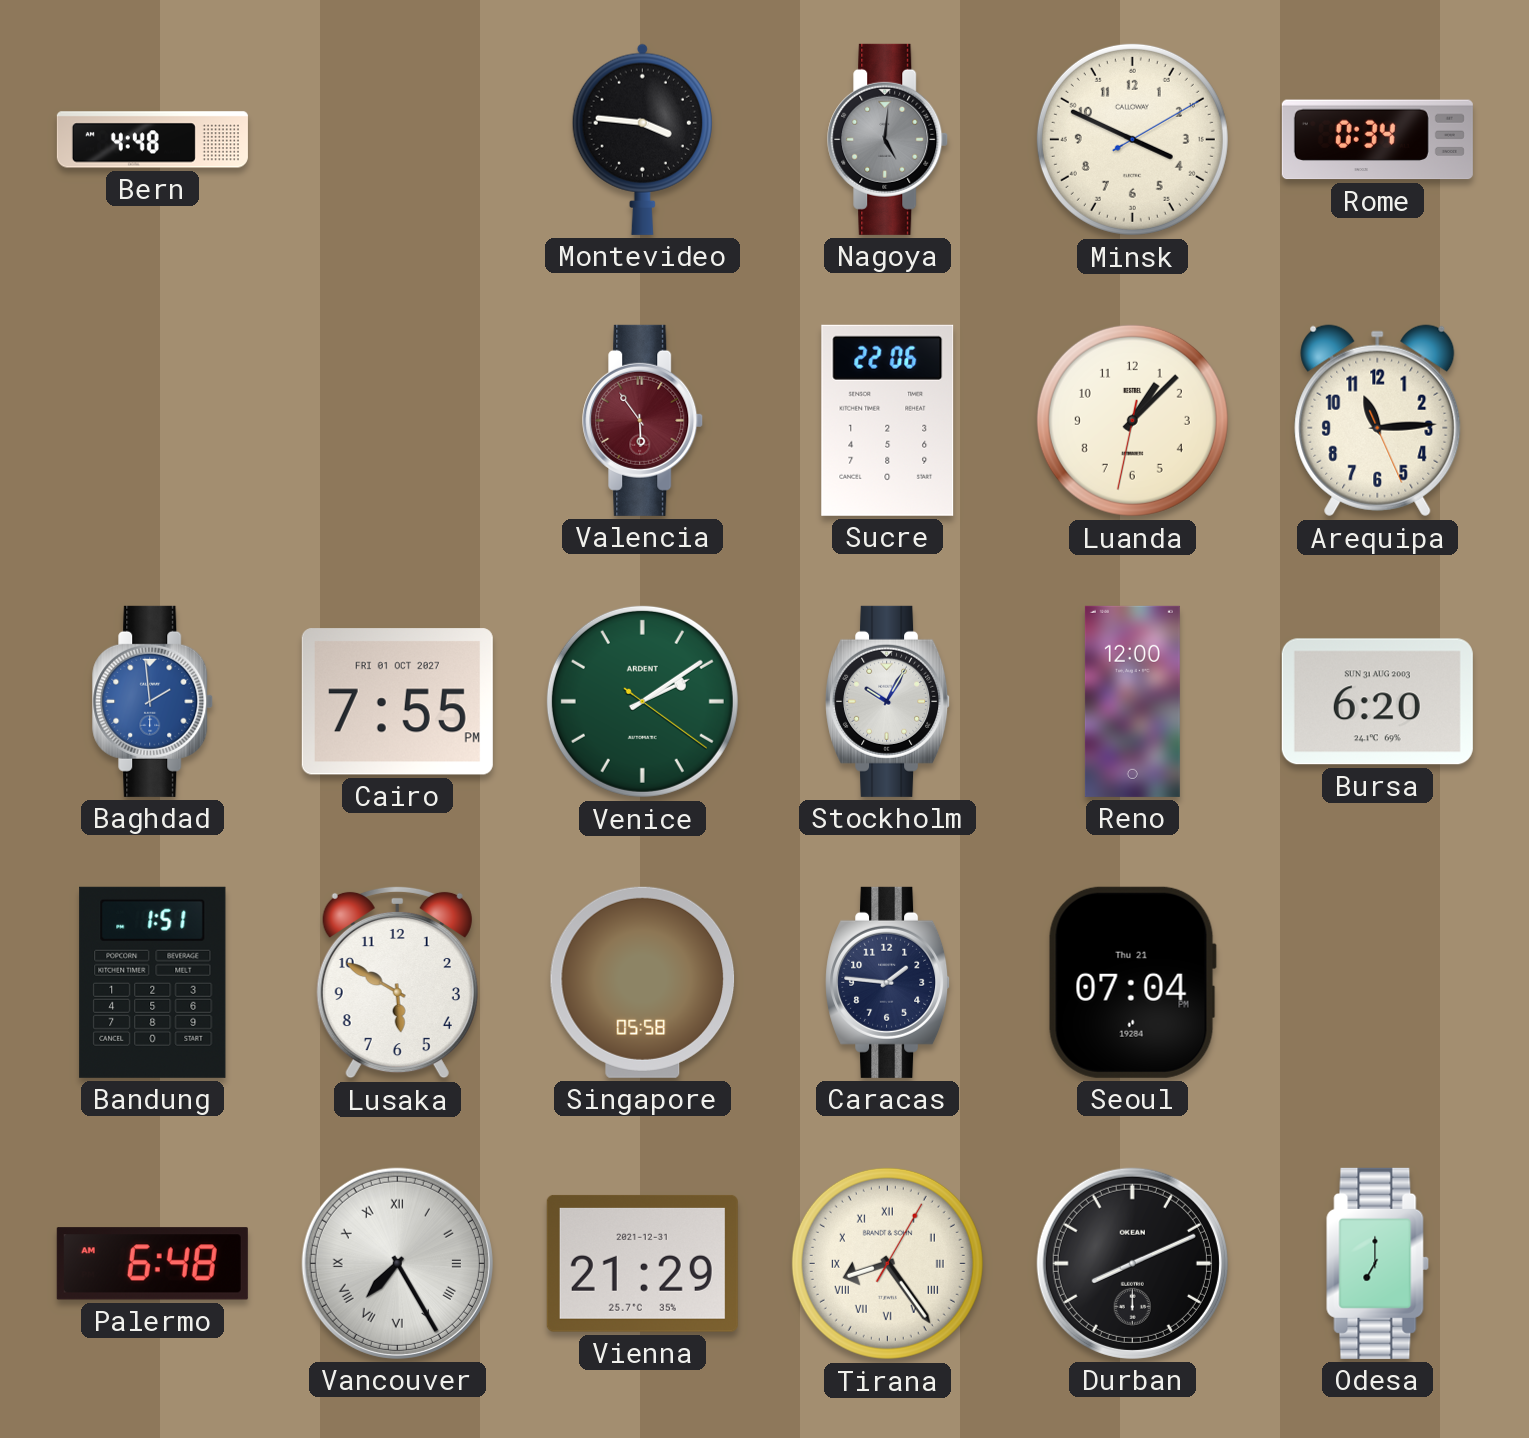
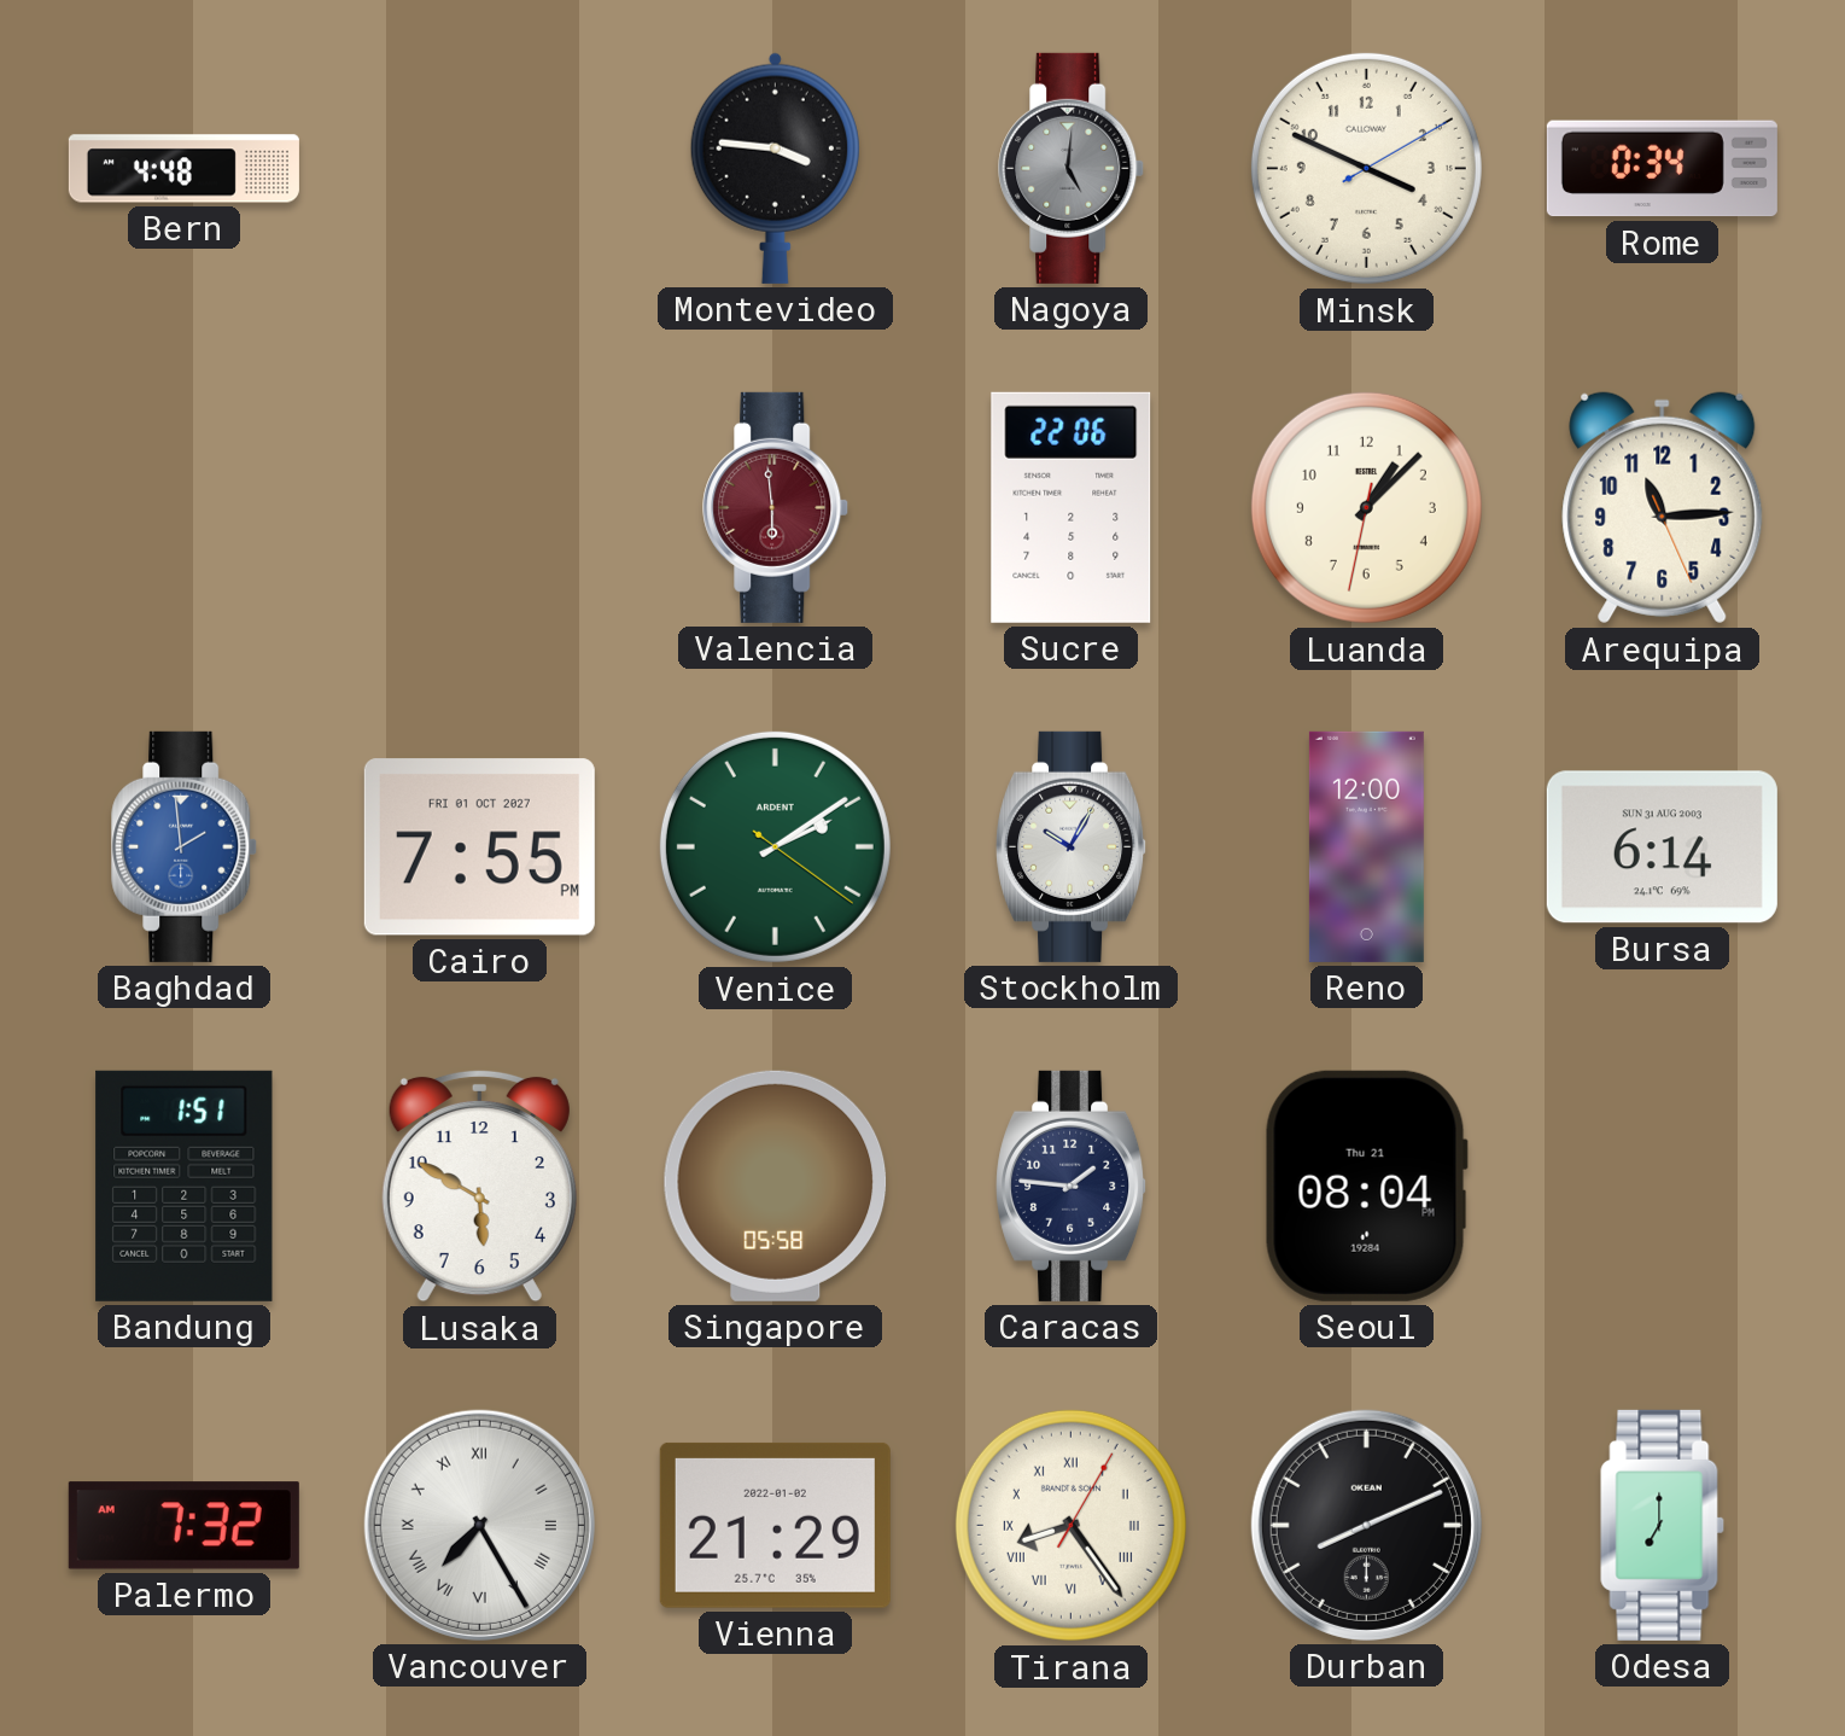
Valencia: 5:54 -> 5:59 (776, 507)
Bursa: 6:20 -> 6:14 (1662, 847)
Seoul: 07:04 -> 08:04 (1366, 1186)
Palermo: 6:48 -> 7:32 (183, 1526)
Vienna date: 2021-12-31 -> 2022-01-02 (775, 1525)
